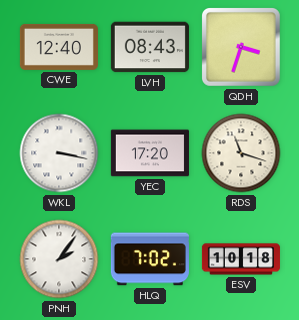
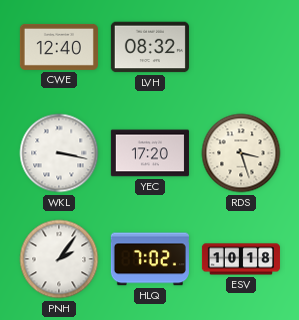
LVH: 08:43 -> 08:32 (150, 47)
QDH: 3:33 -> none (242, 48)
RDS: 11:18 -> 3:27 (241, 153)
